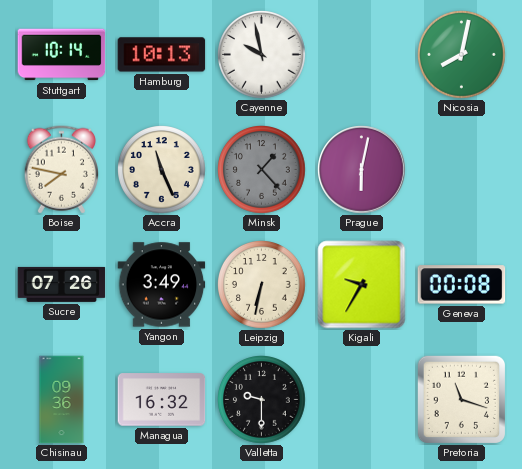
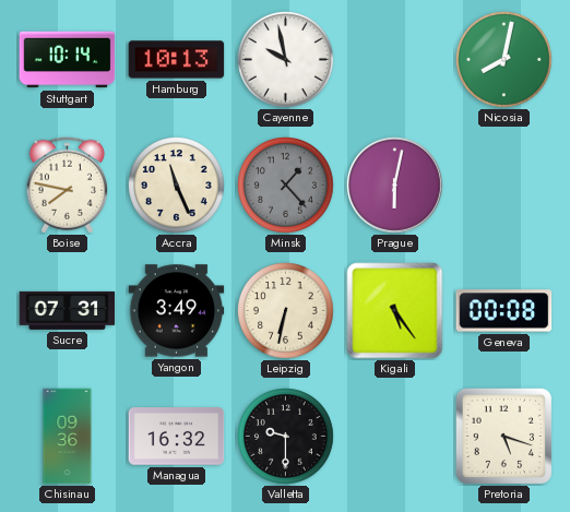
Sucre: 07:26 -> 07:31 (68, 310)
Kigali: 9:35 -> 5:24 (395, 311)
Pretoria: 11:18 -> 5:18 (503, 436)
